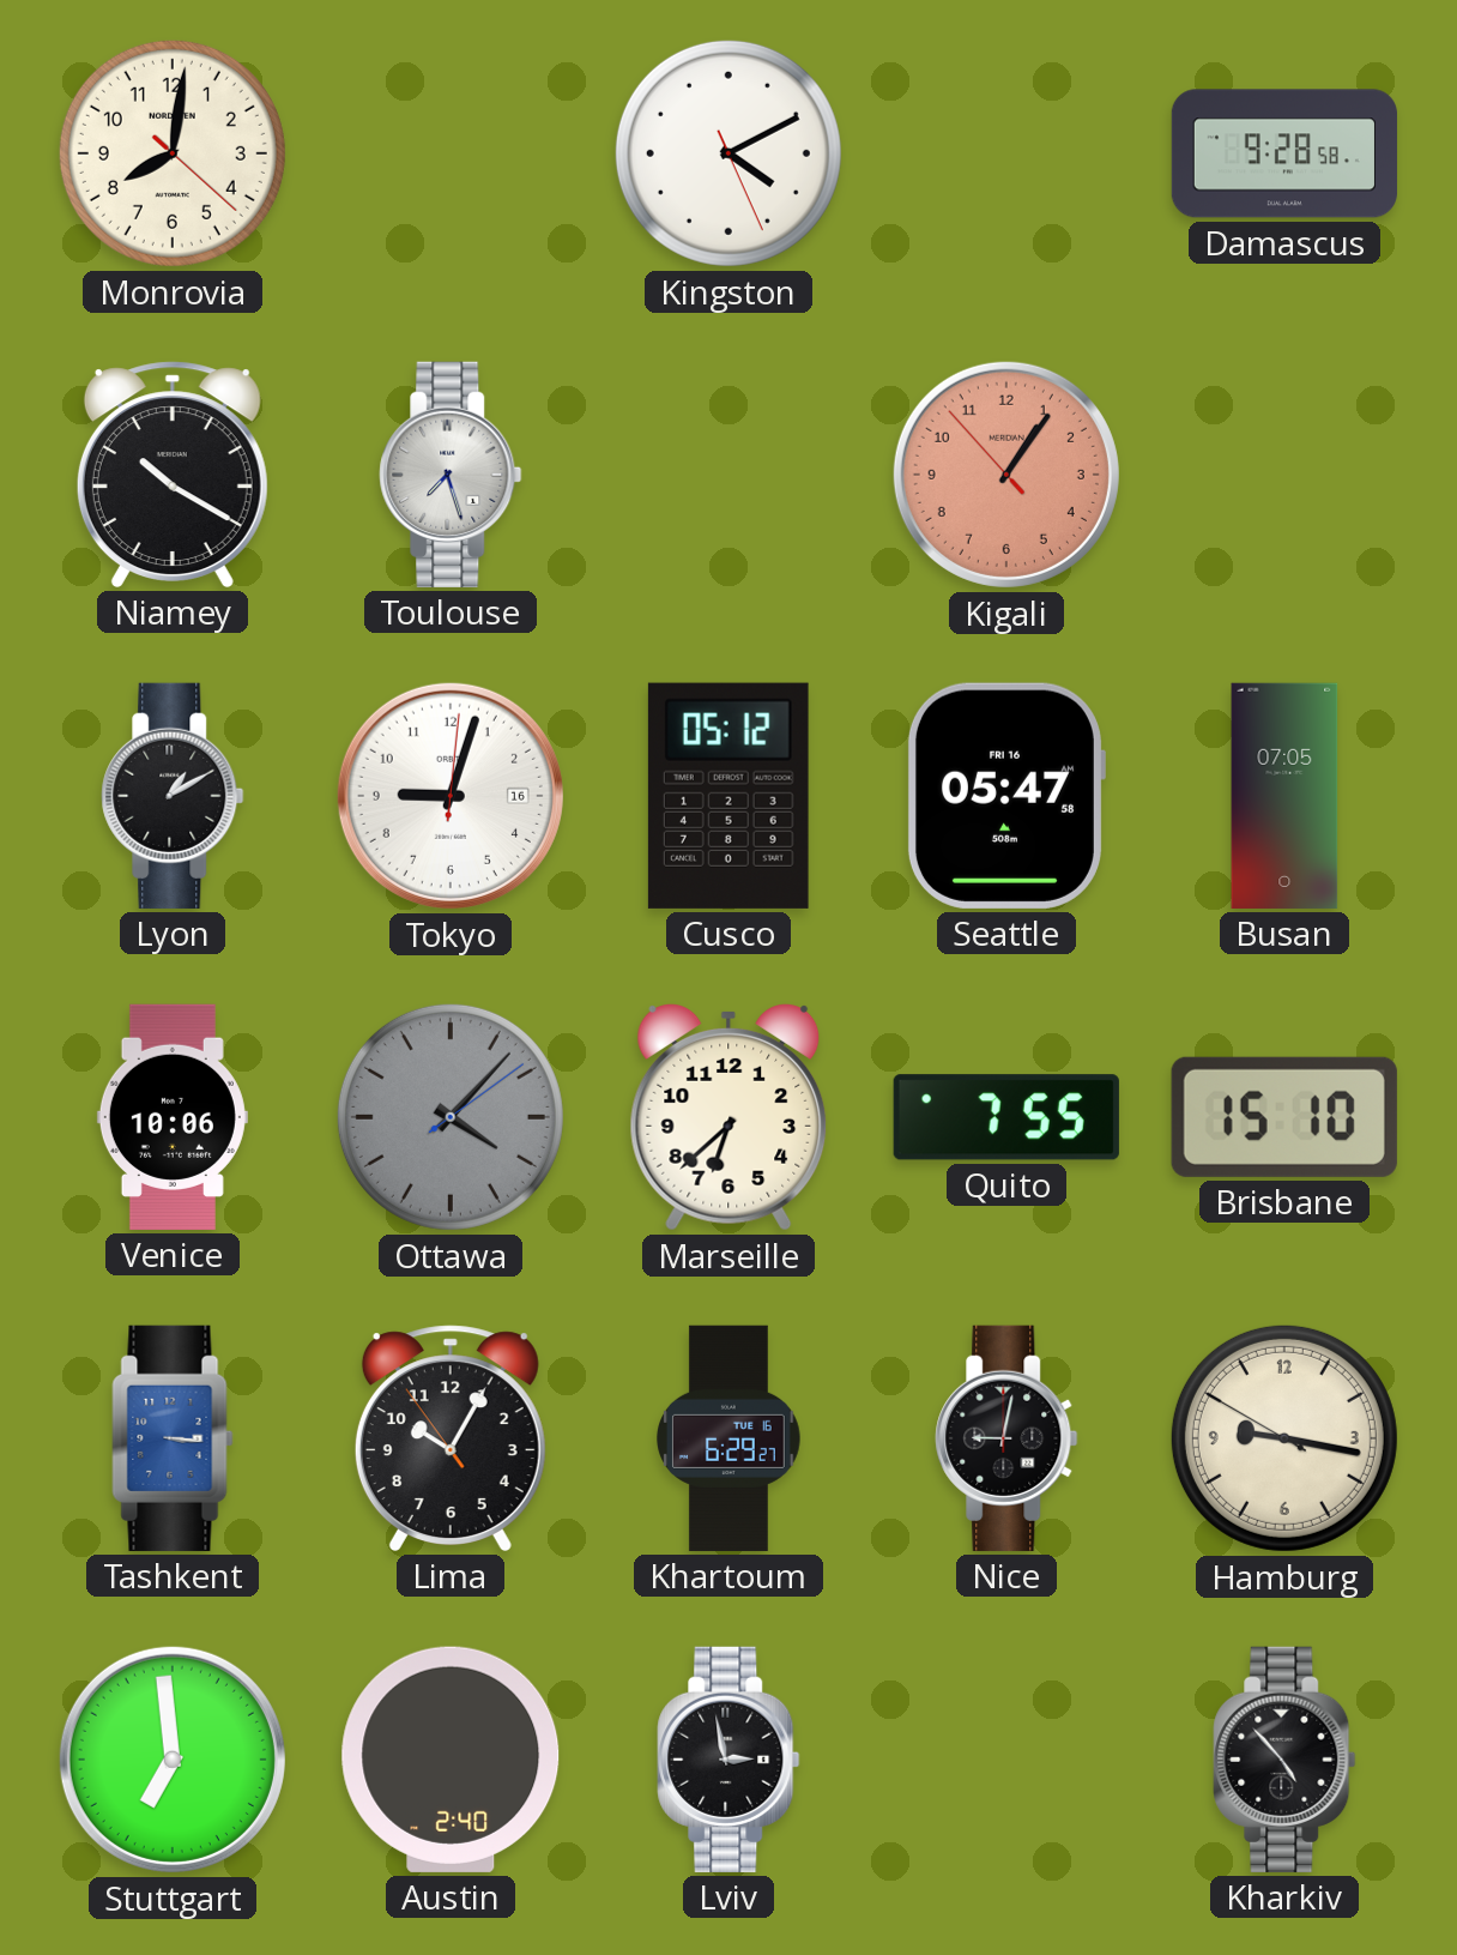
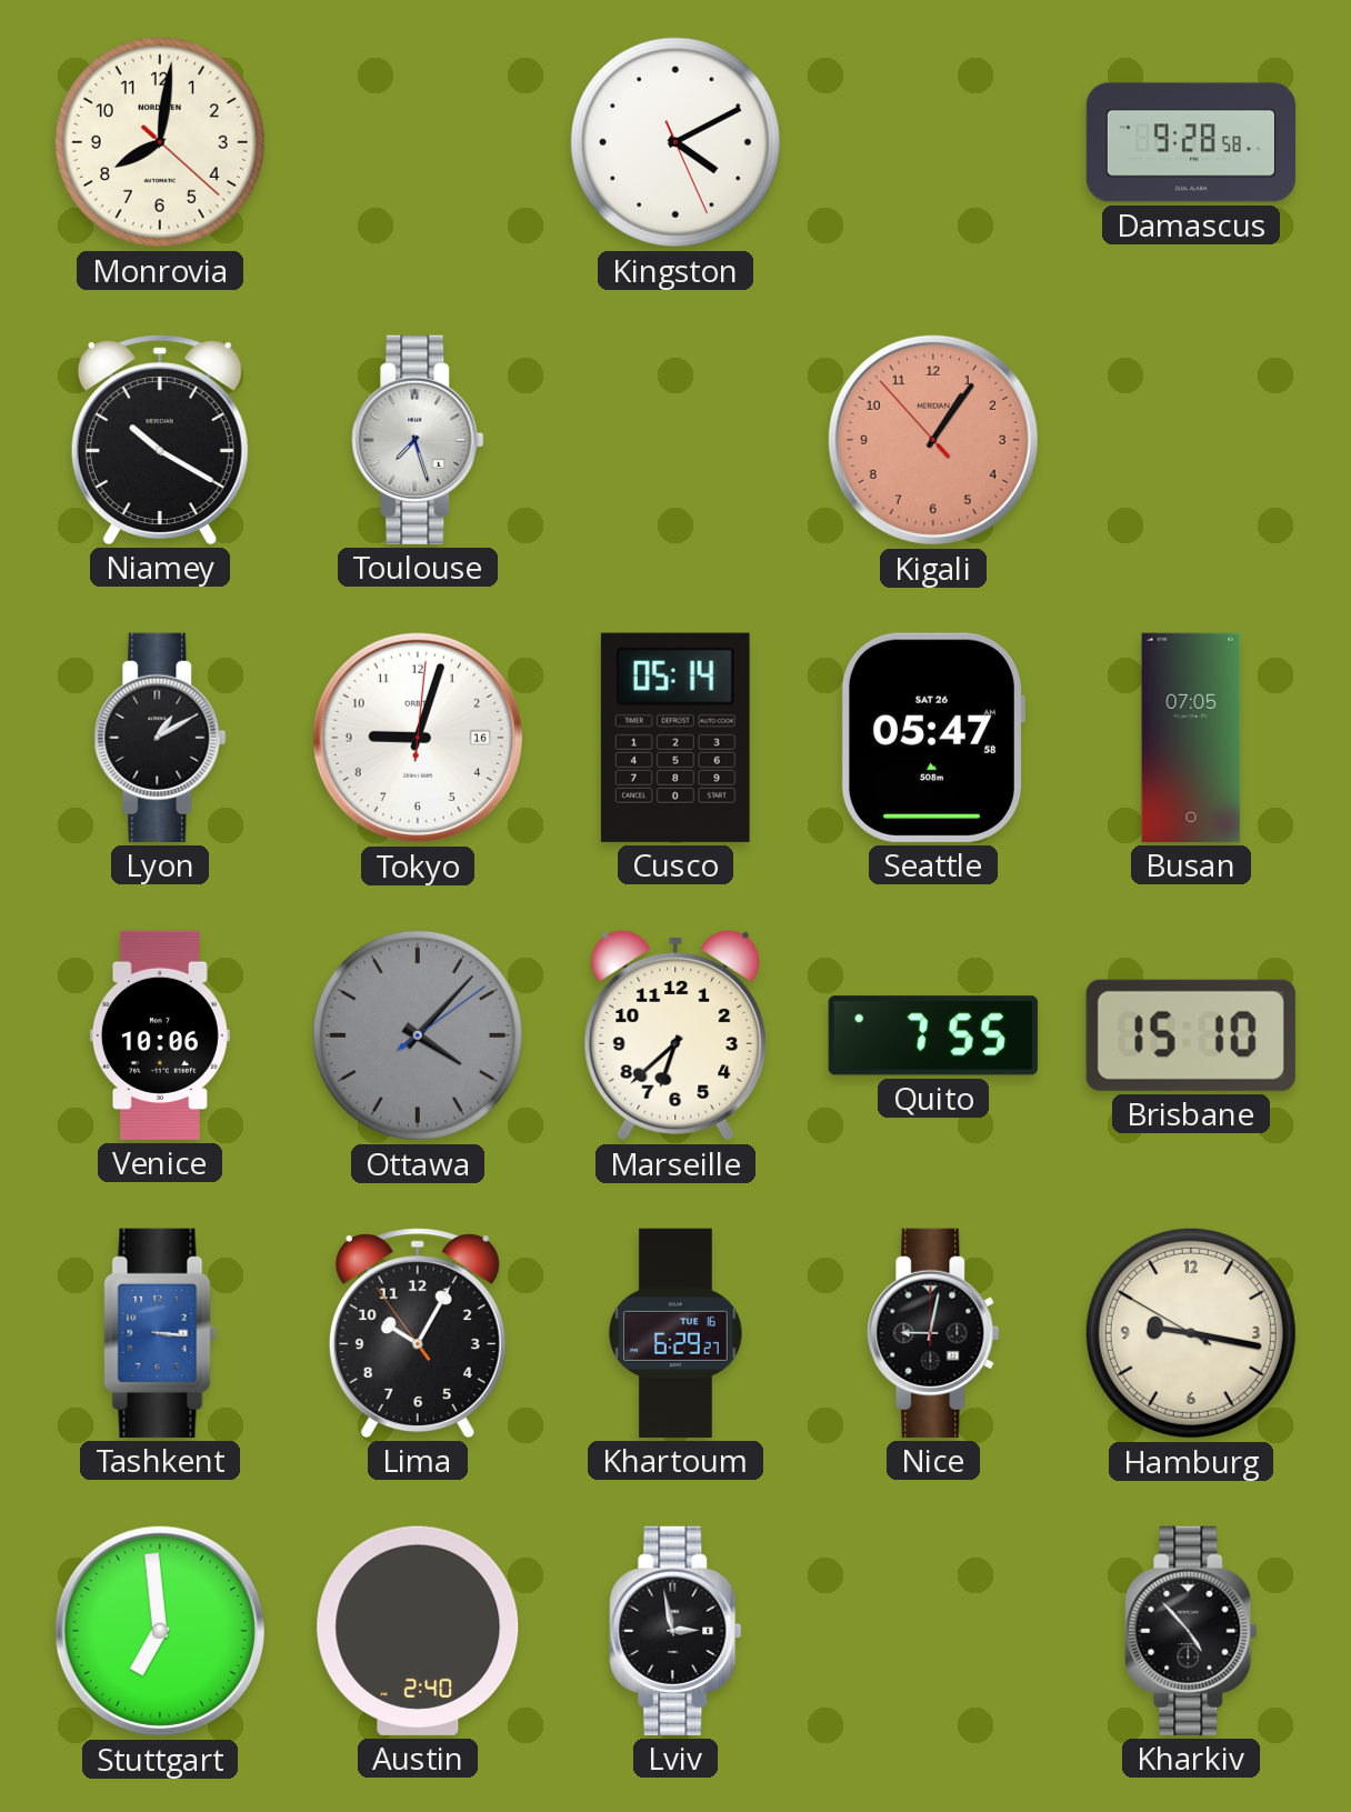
Cusco: 05:12 -> 05:14 (675, 738)
Seattle date: FRI 16 -> SAT 26 (932, 738)
